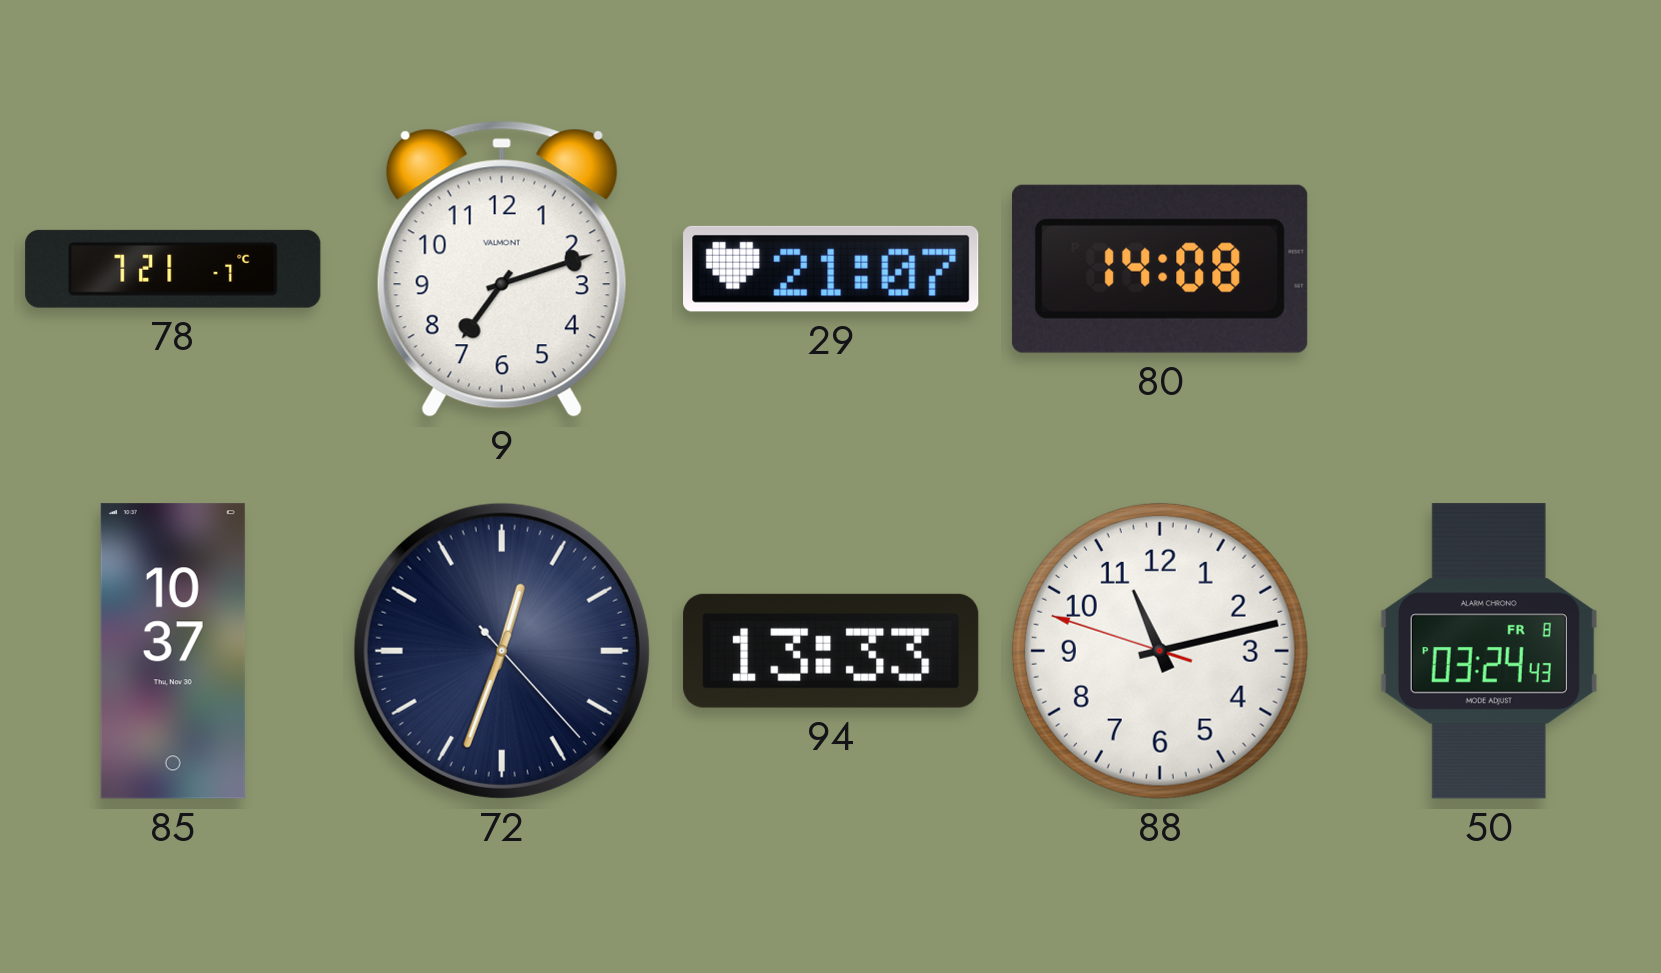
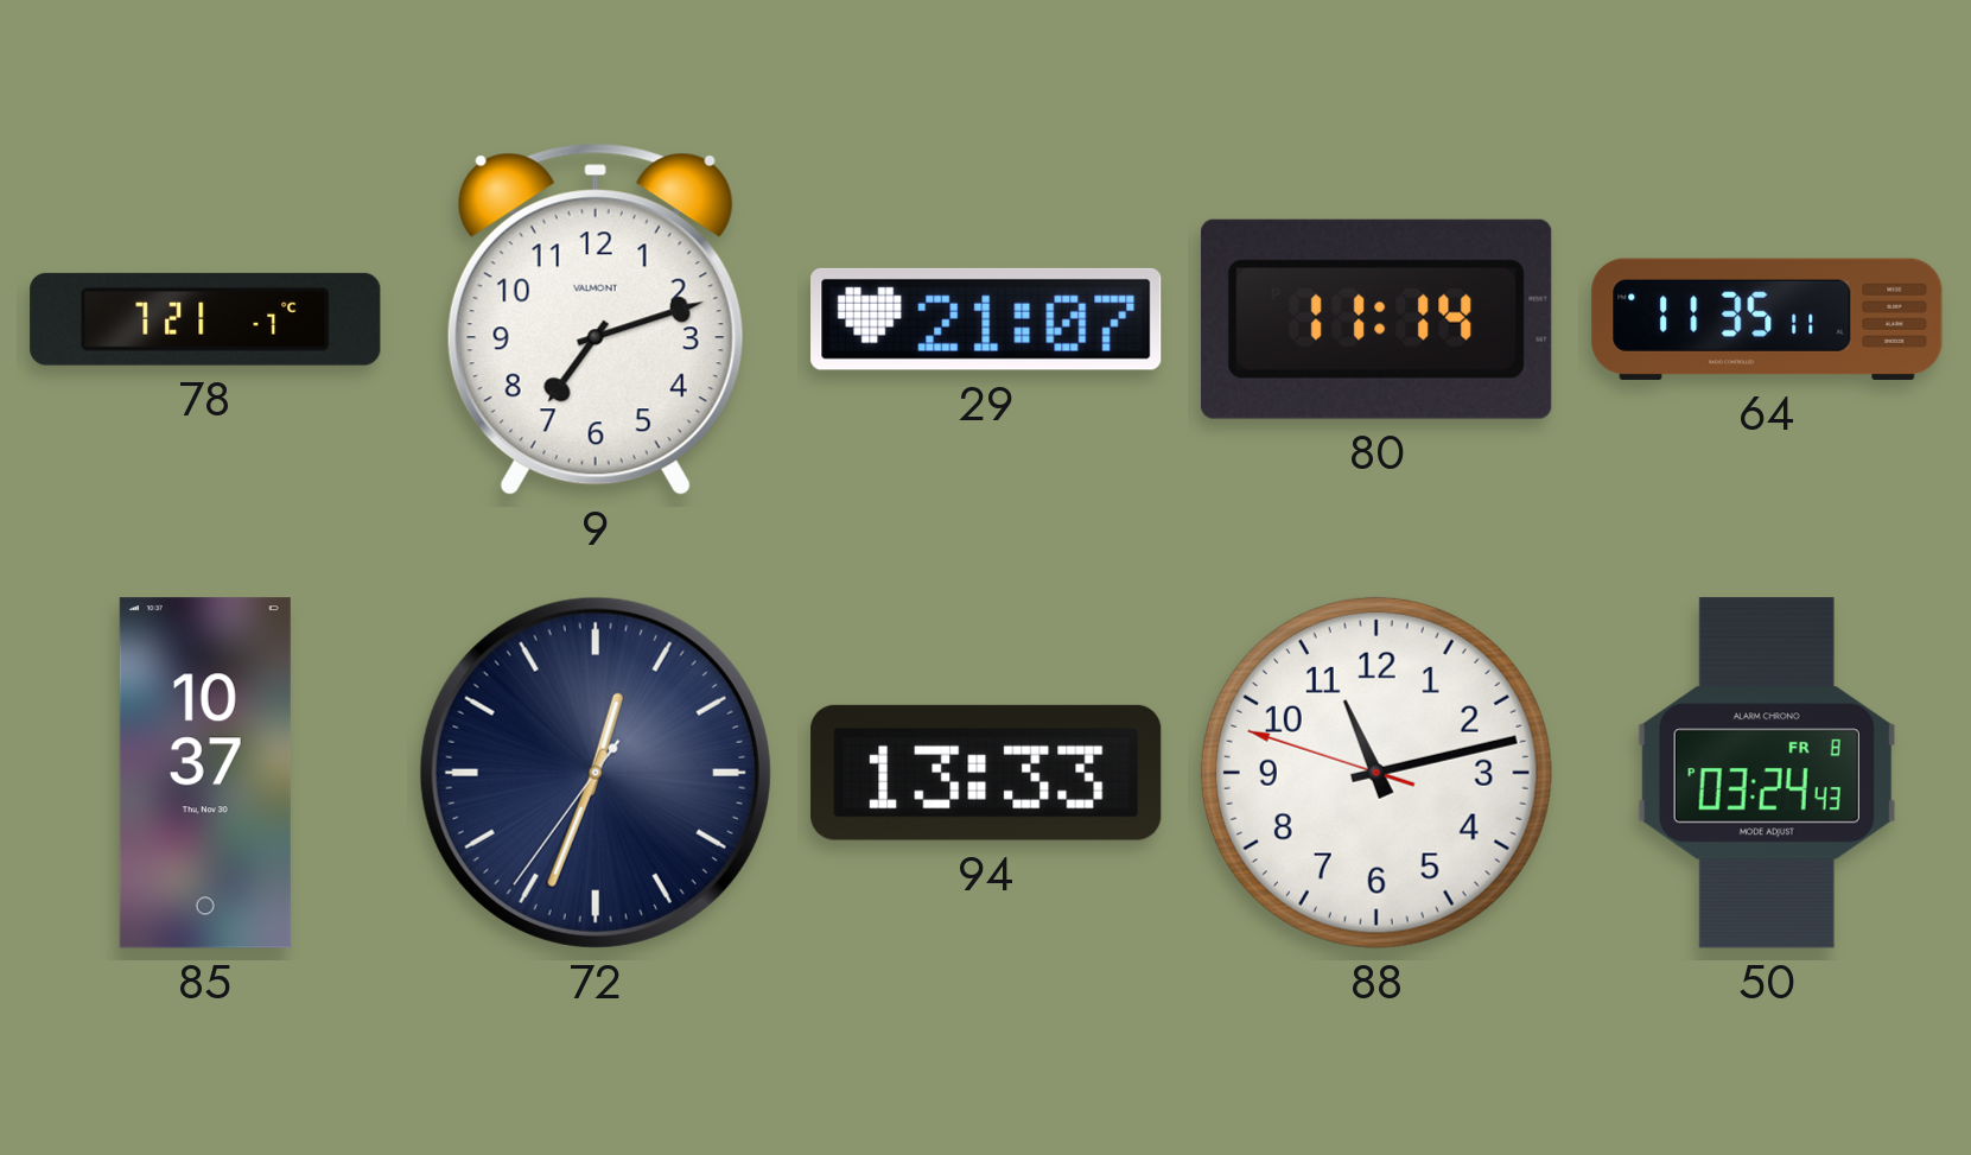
80: 14:08 -> 11:14 (1376, 319)
64: none -> 11:35 (1767, 319)
72: 12:33:23 -> 12:33:36 (596, 773)
